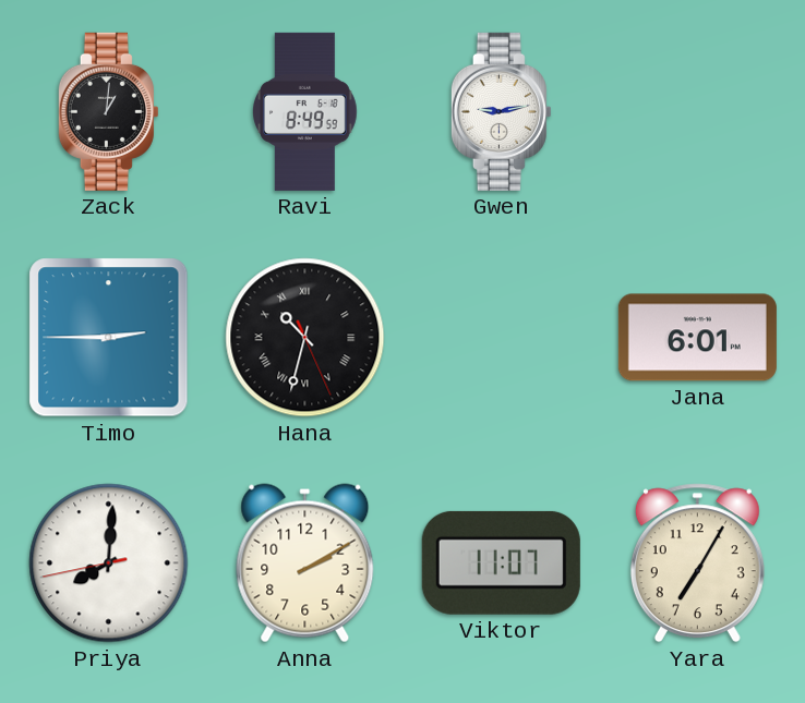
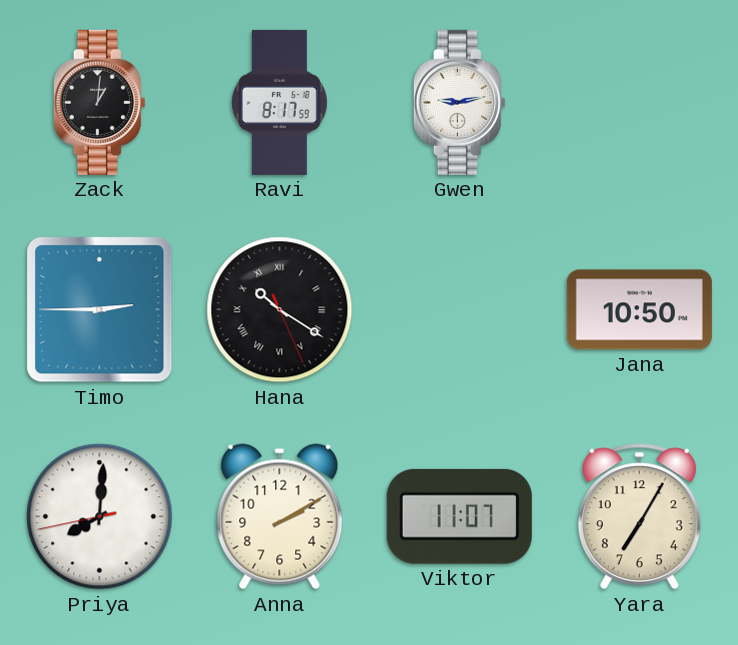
Ravi: 8:49 -> 8:17 (280, 102)
Hana: 10:32 -> 10:20 (280, 310)
Jana: 6:01 -> 10:50 (639, 310)
